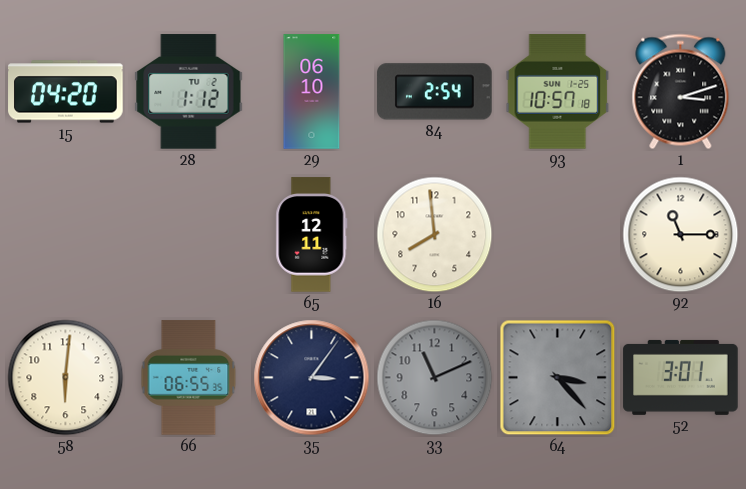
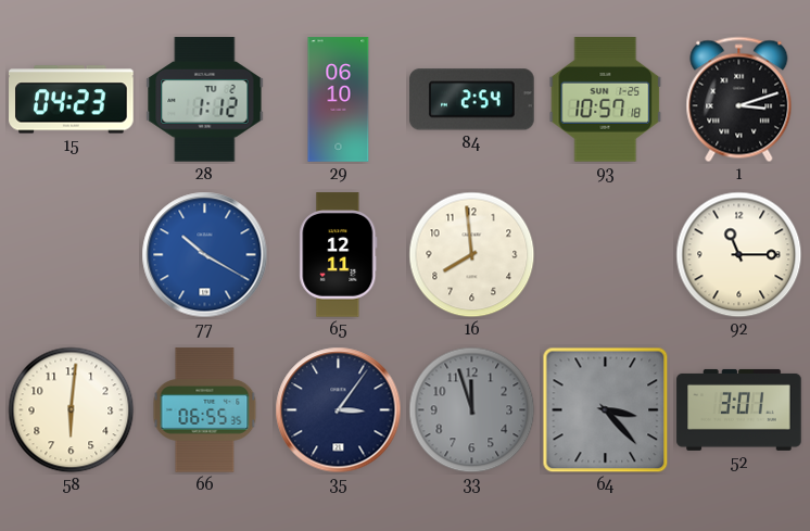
15: 04:20 -> 04:23 (72, 100)
77: none -> 10:20 (205, 255)
33: 11:11 -> 11:57 (472, 410)
